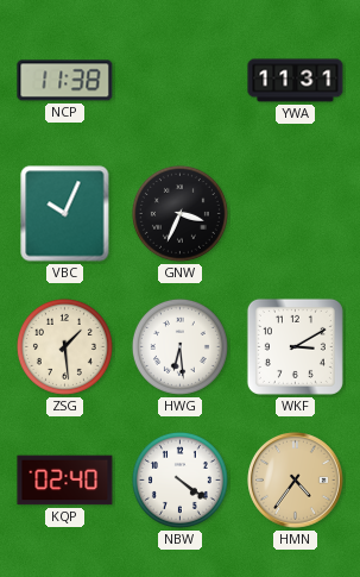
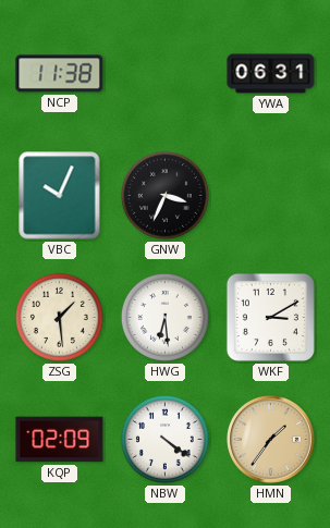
YWA: 11:31 -> 06:31 (271, 74)
KQP: 02:40 -> 02:09 (60, 440)
HMN: 4:36 -> 1:36 (271, 440)
